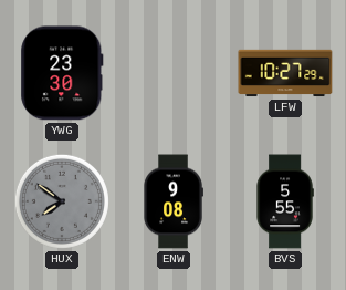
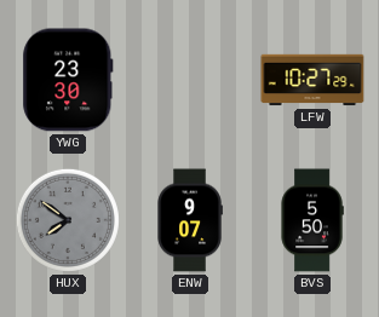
ENW: 9:08 -> 9:07 (190, 220)
BVS: 5:55 -> 5:50 (312, 220)
